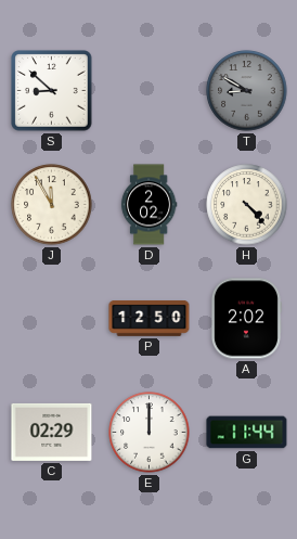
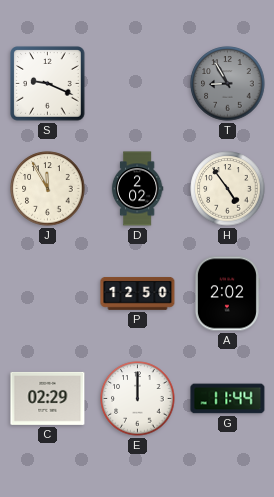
S: 8:52 -> 9:19 (48, 84)
T: 8:50 -> 8:55 (228, 84)
H: 4:23 -> 4:54 (228, 189)
